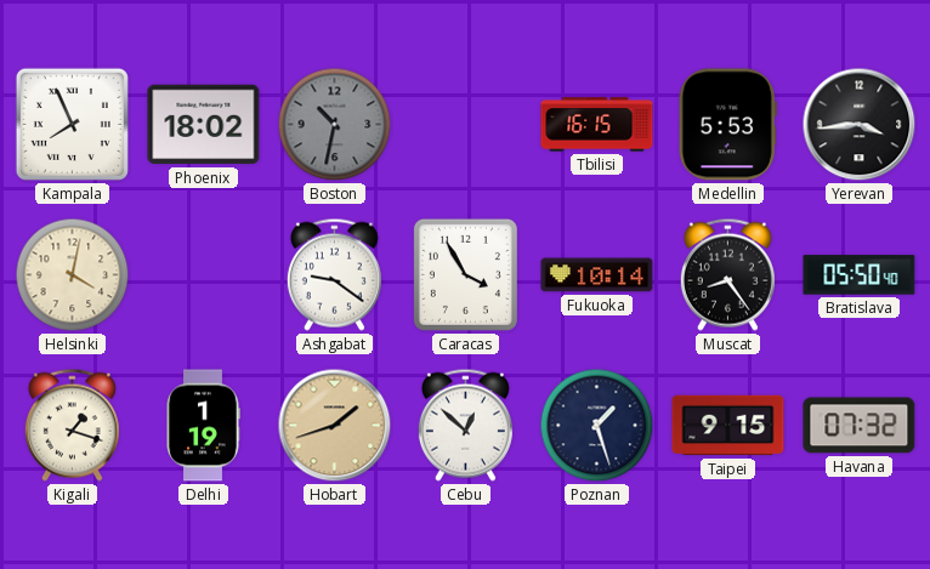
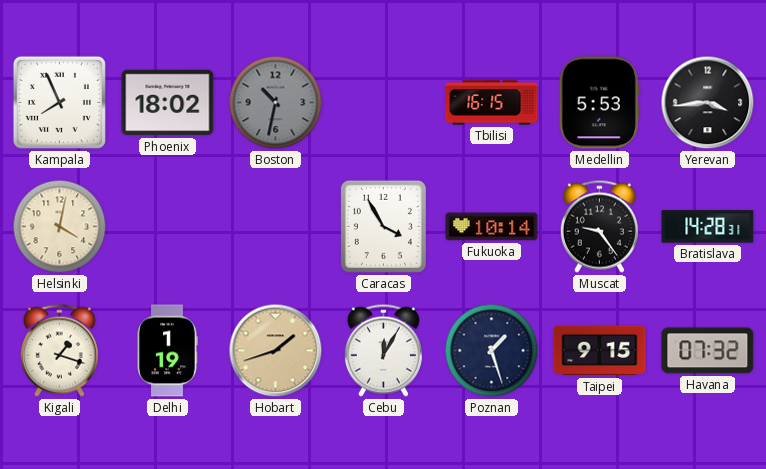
Ashgabat: 9:21 -> none (334, 274)
Muscat: 8:24 -> 9:24 (599, 226)
Bratislava: 05:50 -> 14:28 (708, 227)
Cebu: 12:52 -> 12:05 (383, 350)
